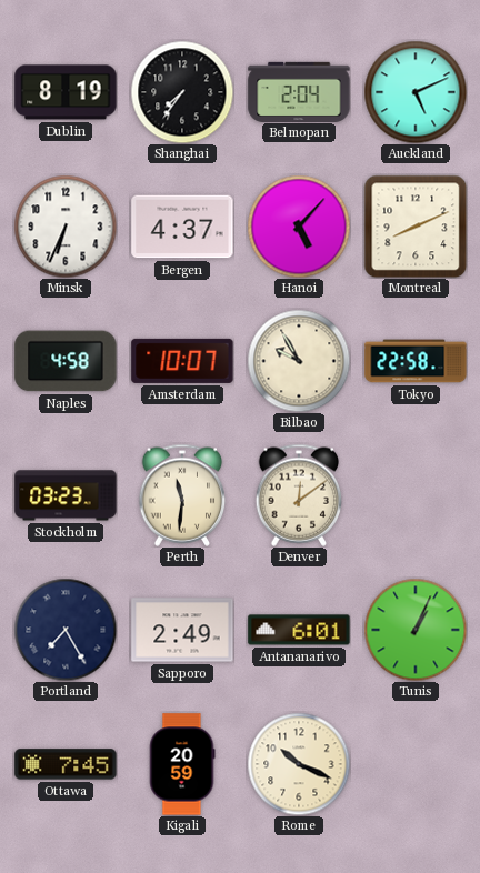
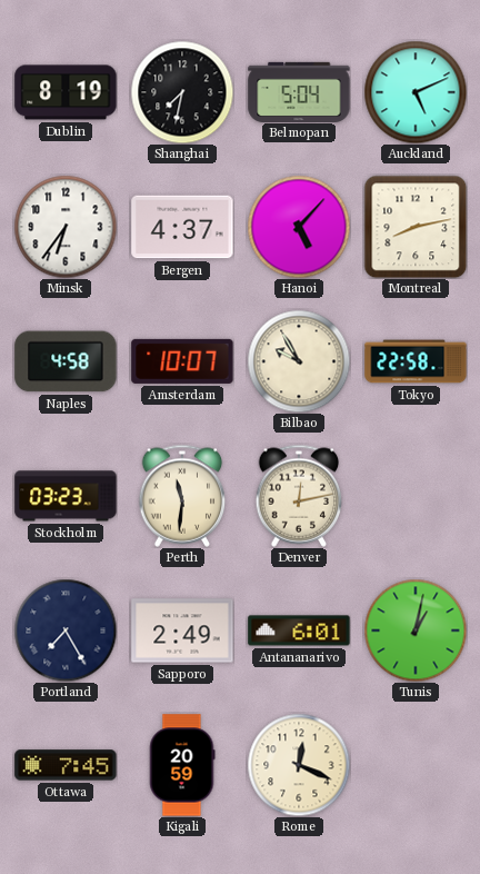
Shanghai: 7:36 -> 7:32 (182, 92)
Belmopan: 2:04 -> 5:04 (299, 91)
Minsk: 6:34 -> 6:36 (66, 227)
Montreal: 8:11 -> 8:13 (416, 227)
Denver: 12:09 -> 12:13 (299, 496)
Tunis: 1:04 -> 1:02 (416, 630)
Rome: 10:19 -> 12:19 (299, 765)
